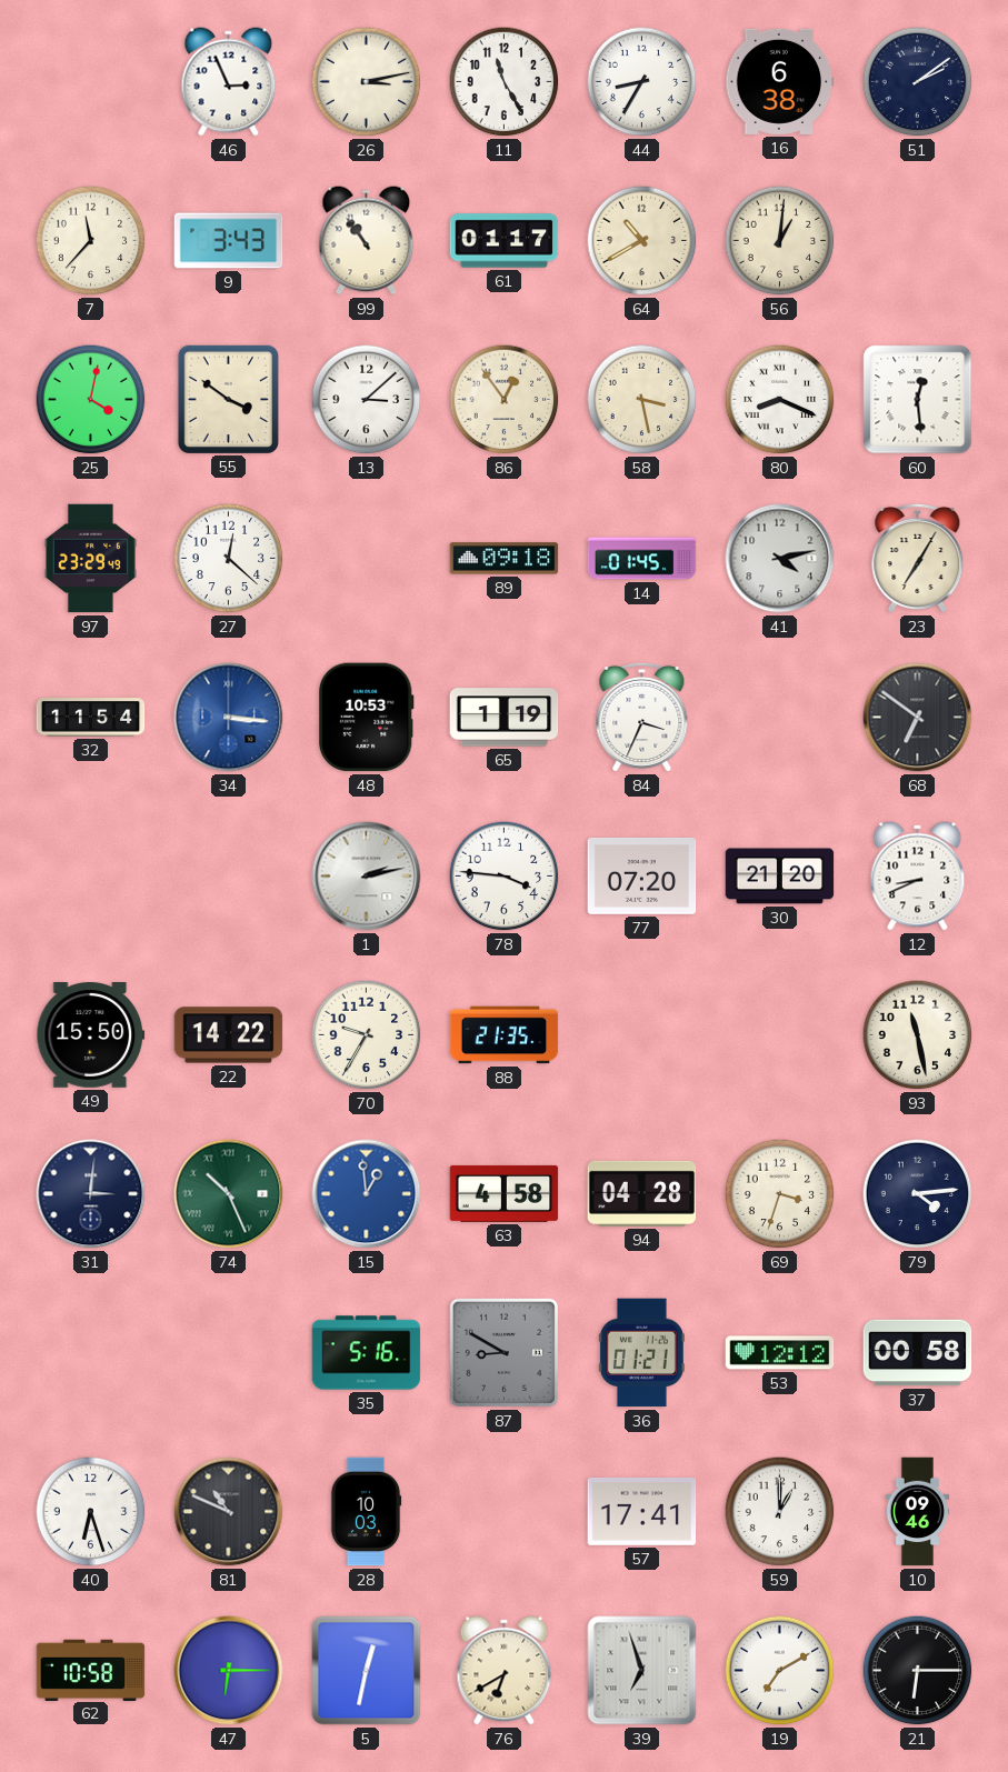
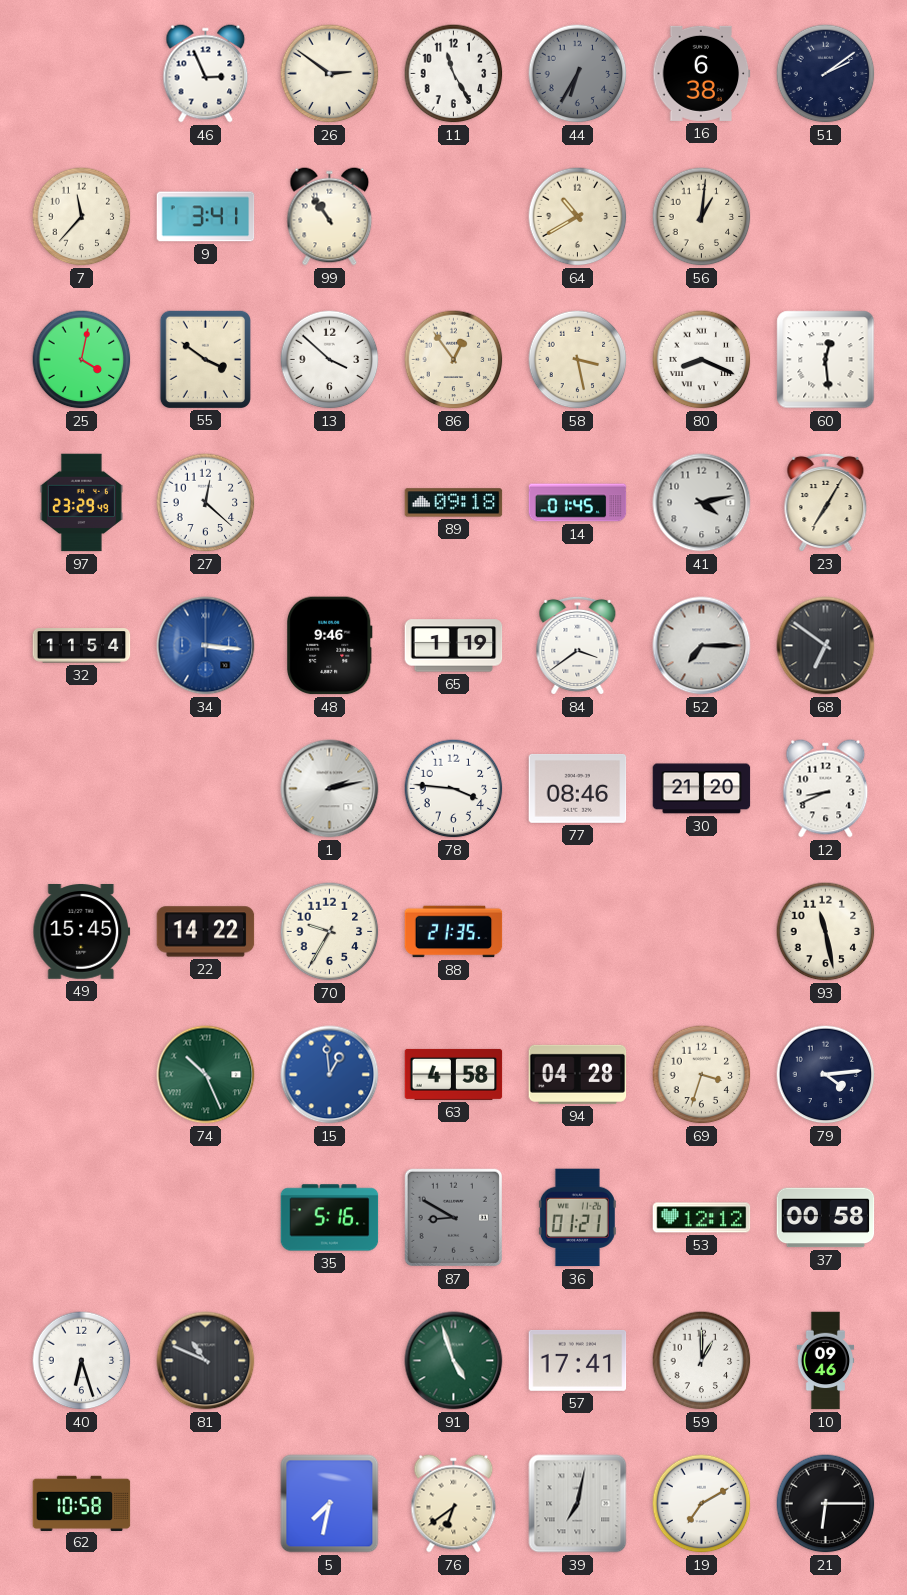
26: 3:13 -> 2:51 (330, 74)
44: 8:35 -> 6:35 (578, 74)
44 dial: white -> grey (578, 74)
9: 3:43 -> 3:41 (206, 217)
61: 01:17 -> none (505, 241)
13: 3:08 -> 3:52 (330, 360)
48: 10:53 -> 9:46 (329, 646)
84: 3:34 -> 3:39 (578, 645)
52: none -> 7:15 (702, 646)
77: 07:20 -> 08:46 (578, 788)
49: 15:50 -> 15:45 (82, 932)
31: 3:01 -> none (91, 1194)
28: 10:03 -> none (366, 1512)
91: none -> 4:57 (454, 1361)
47: 6:15 -> none (229, 1671)
5: 12:32 -> 7:32 (330, 1504)
76: 6:40 -> 6:39 (454, 1504)
39: 6:57 -> 7:02 (578, 1504)
